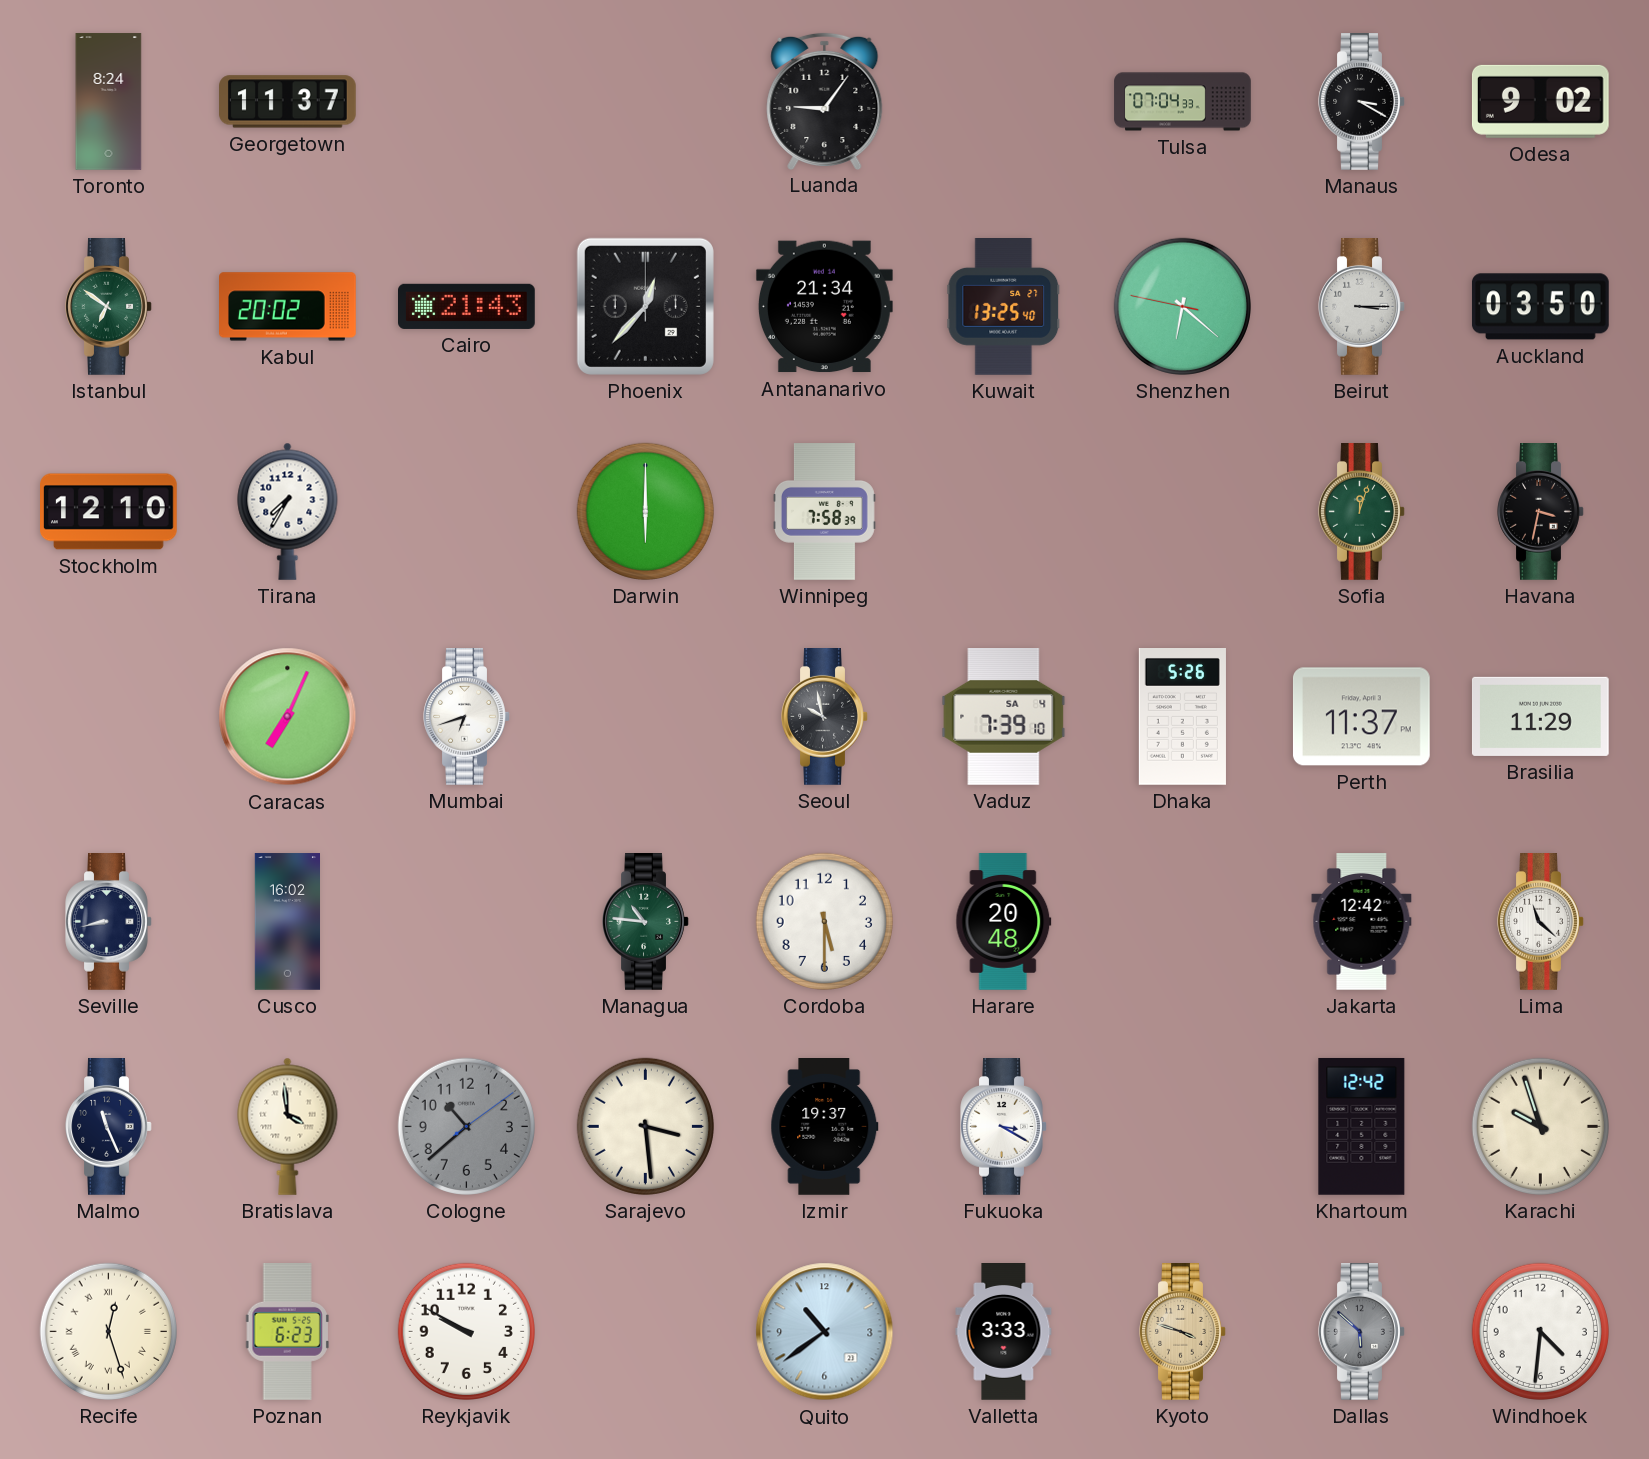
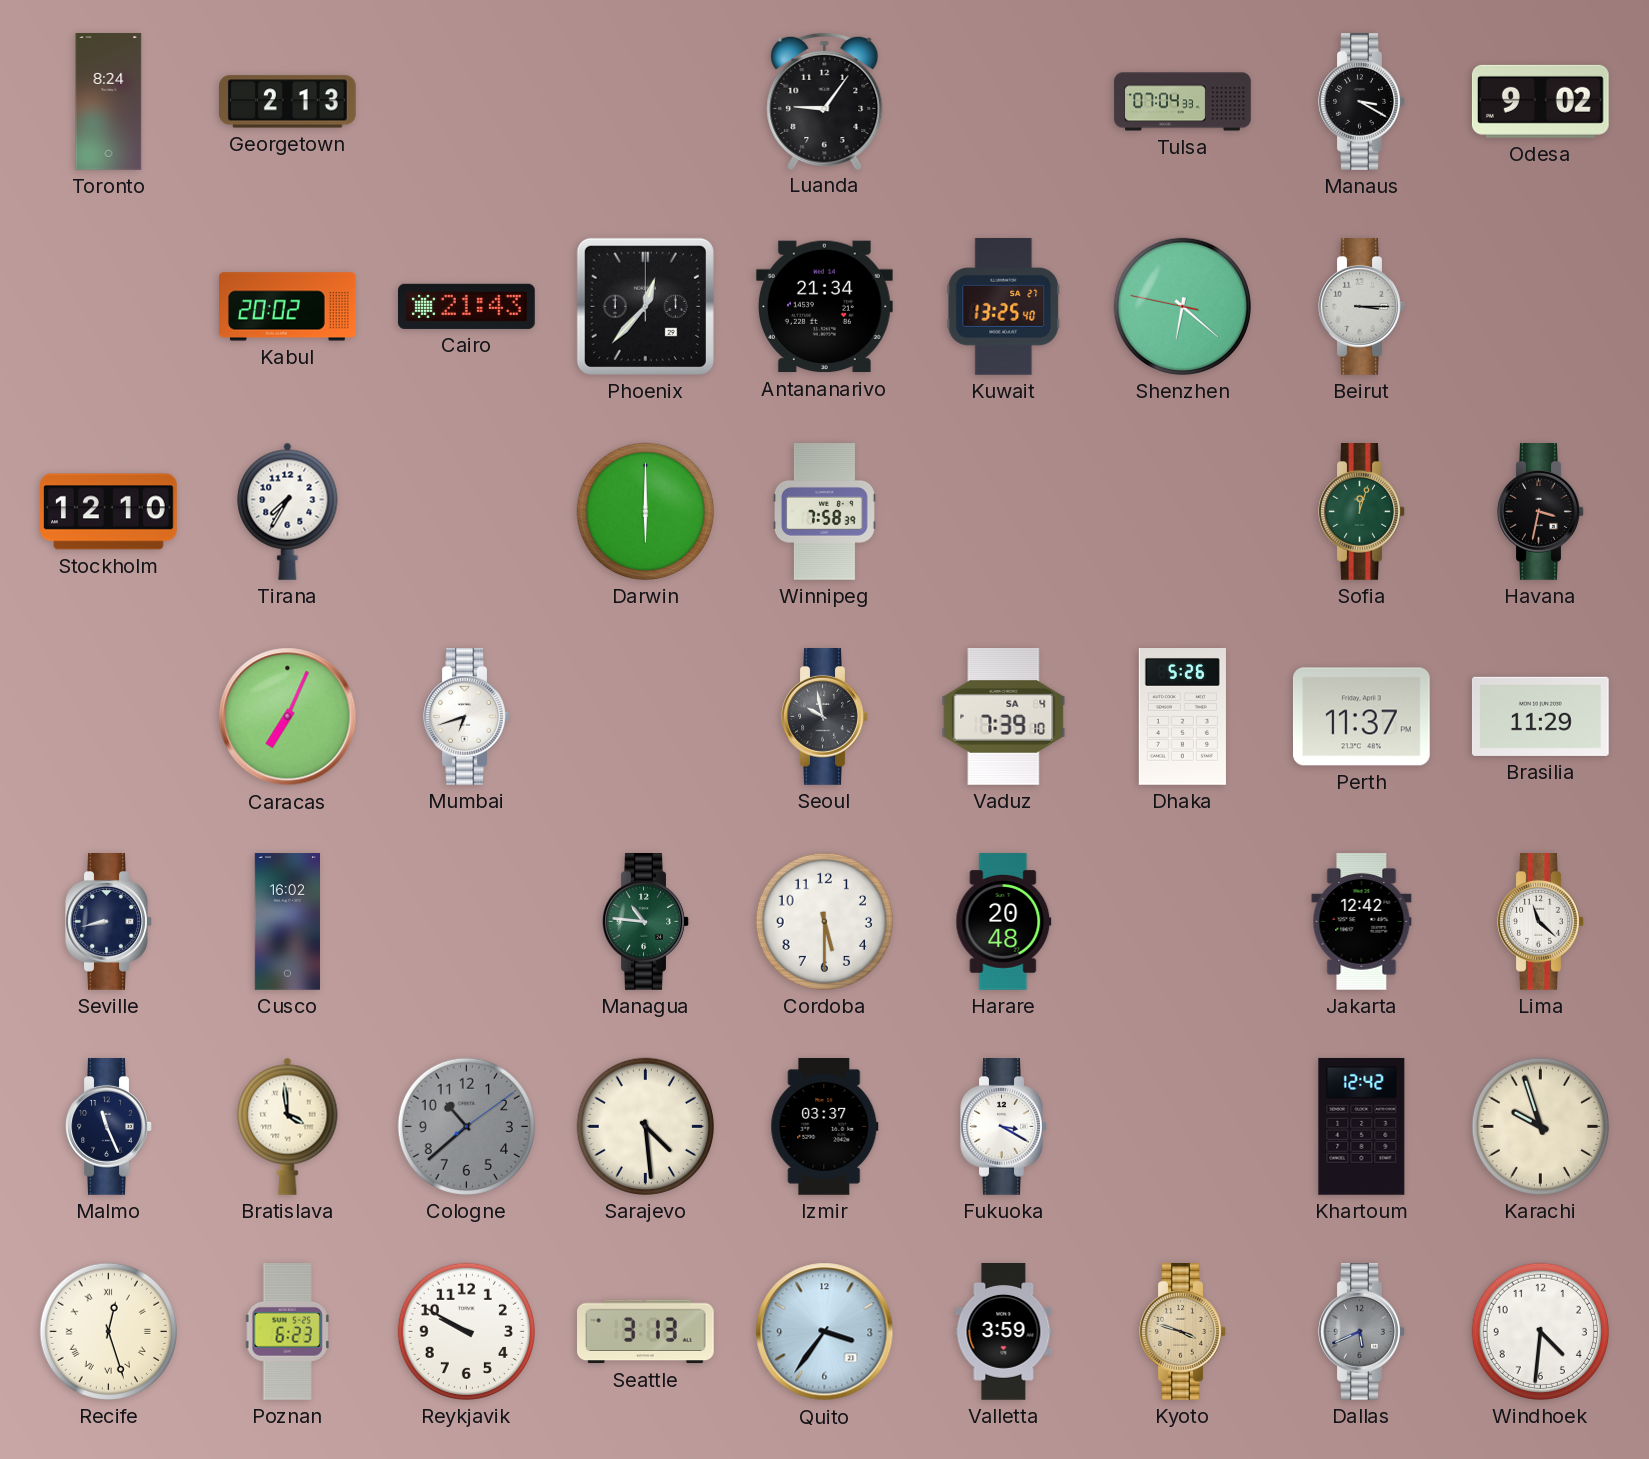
Georgetown: 11:37 -> 2:13 (288, 102)
Istanbul: 6:51 -> none (109, 307)
Auckland: 03:50 -> none (1540, 307)
Sarajevo: 3:29 -> 4:29 (645, 1126)
Izmir: 19:37 -> 03:37 (825, 1127)
Seattle: none -> 3:13 (646, 1332)
Quito: 10:39 -> 3:36 (825, 1332)
Valletta: 3:33 -> 3:59 (1004, 1332)
Dallas: 5:52 -> 5:41 (1362, 1332)
